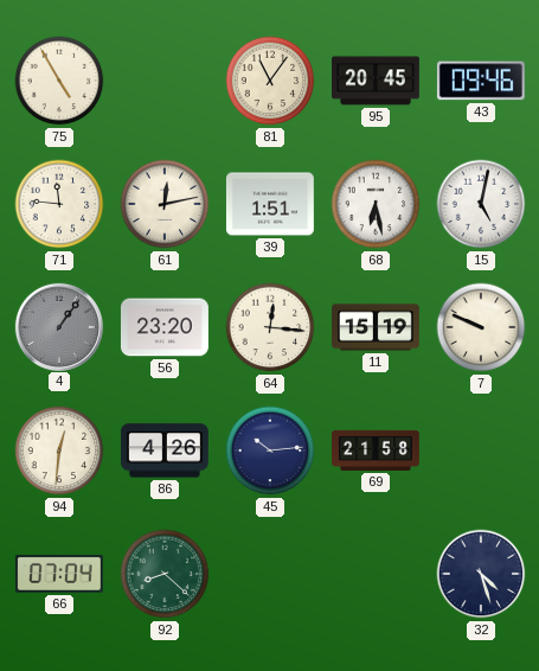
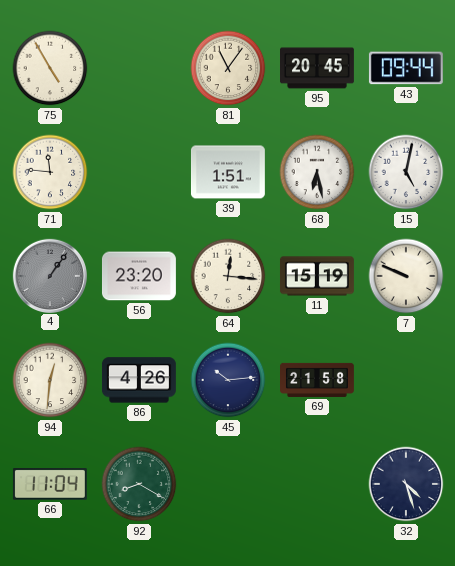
43: 09:46 -> 09:44 (406, 68)
61: 12:13 -> none (165, 204)
66: 07:04 -> 11:04 (50, 484)
92: 8:22 -> 8:20 (139, 484)
